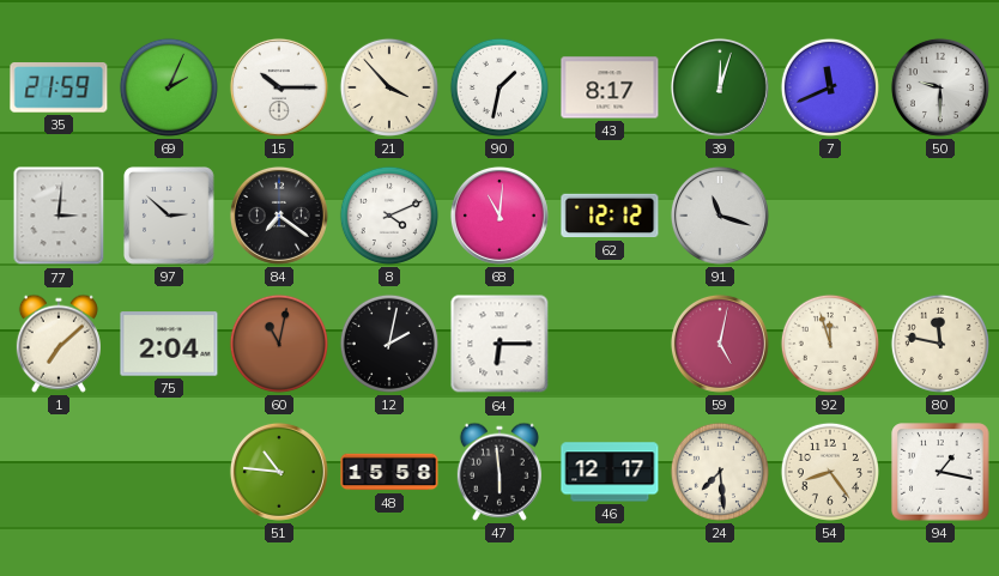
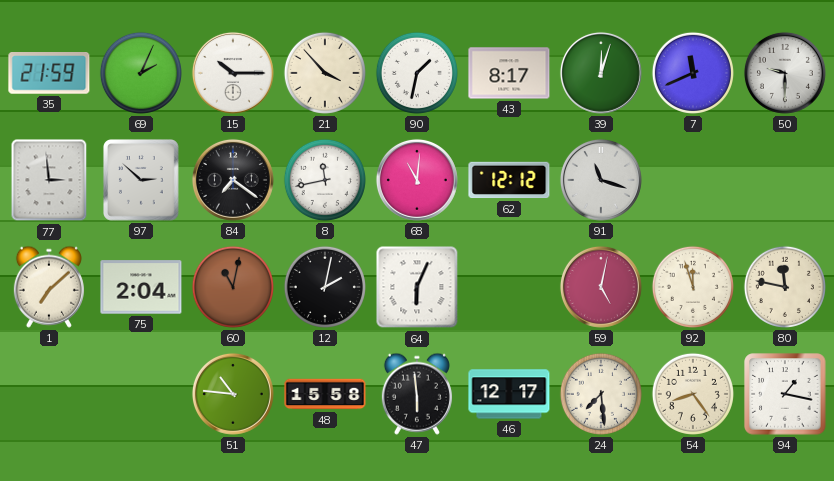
77: 3:01 -> 2:59 (49, 180)
8: 4:11 -> 11:43 (325, 180)
64: 6:15 -> 6:04 (417, 287)
